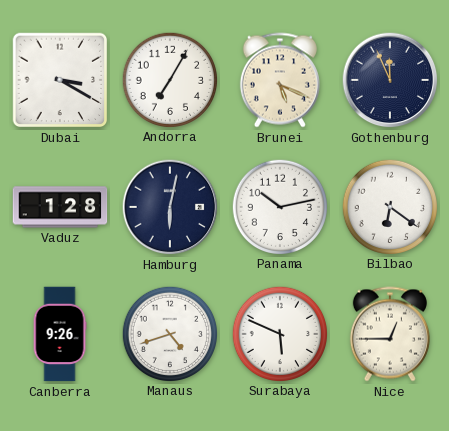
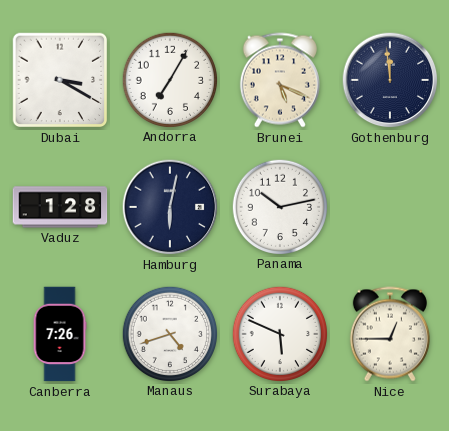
Gothenburg: 11:56 -> 11:59 (390, 80)
Bilbao: 6:21 -> none (389, 206)
Canberra: 9:26 -> 7:26 (60, 334)
